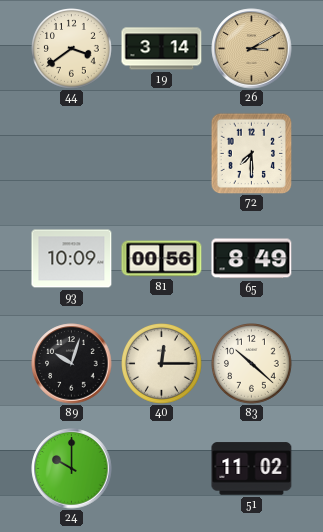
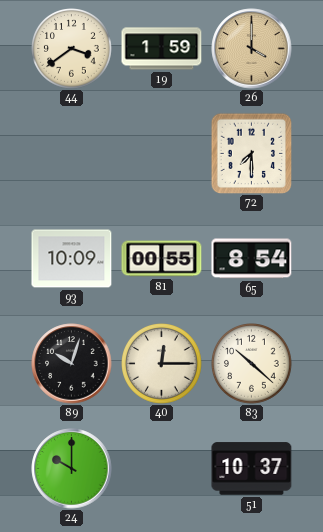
19: 3:14 -> 1:59 (162, 49)
26: 3:10 -> 4:00 (252, 49)
81: 00:56 -> 00:55 (162, 259)
65: 8:49 -> 8:54 (252, 259)
51: 11:02 -> 10:37 (252, 469)
